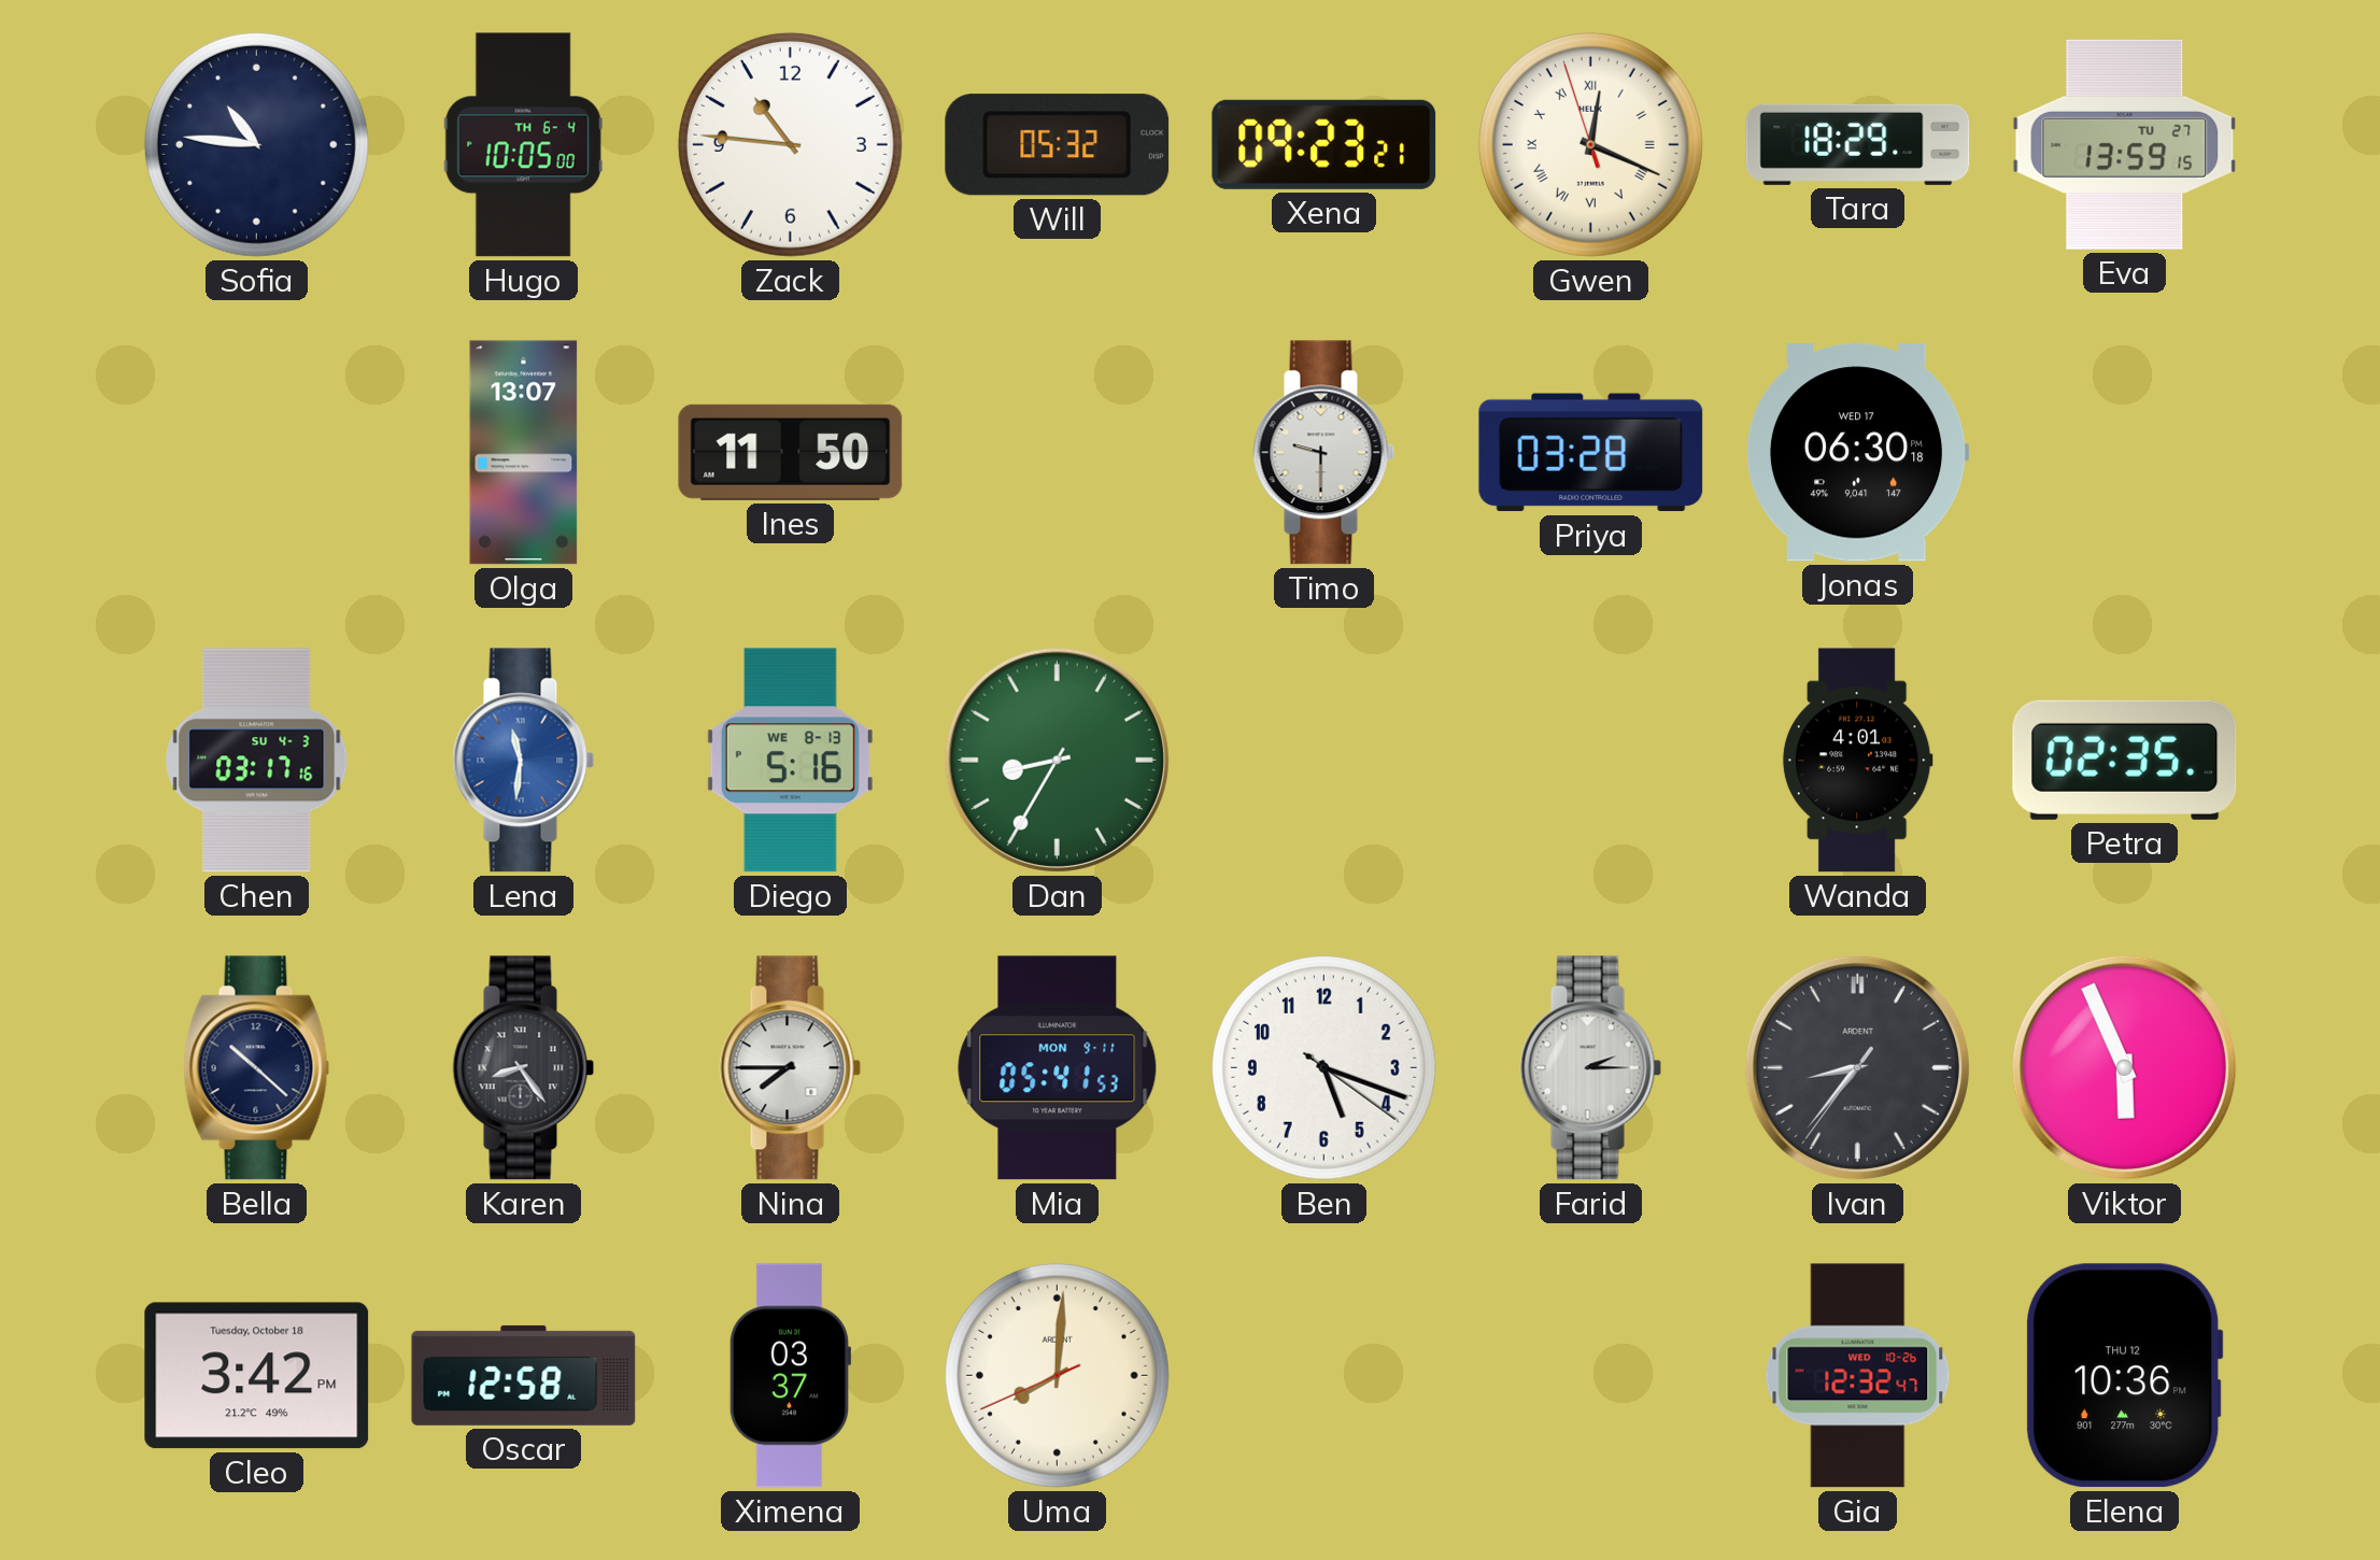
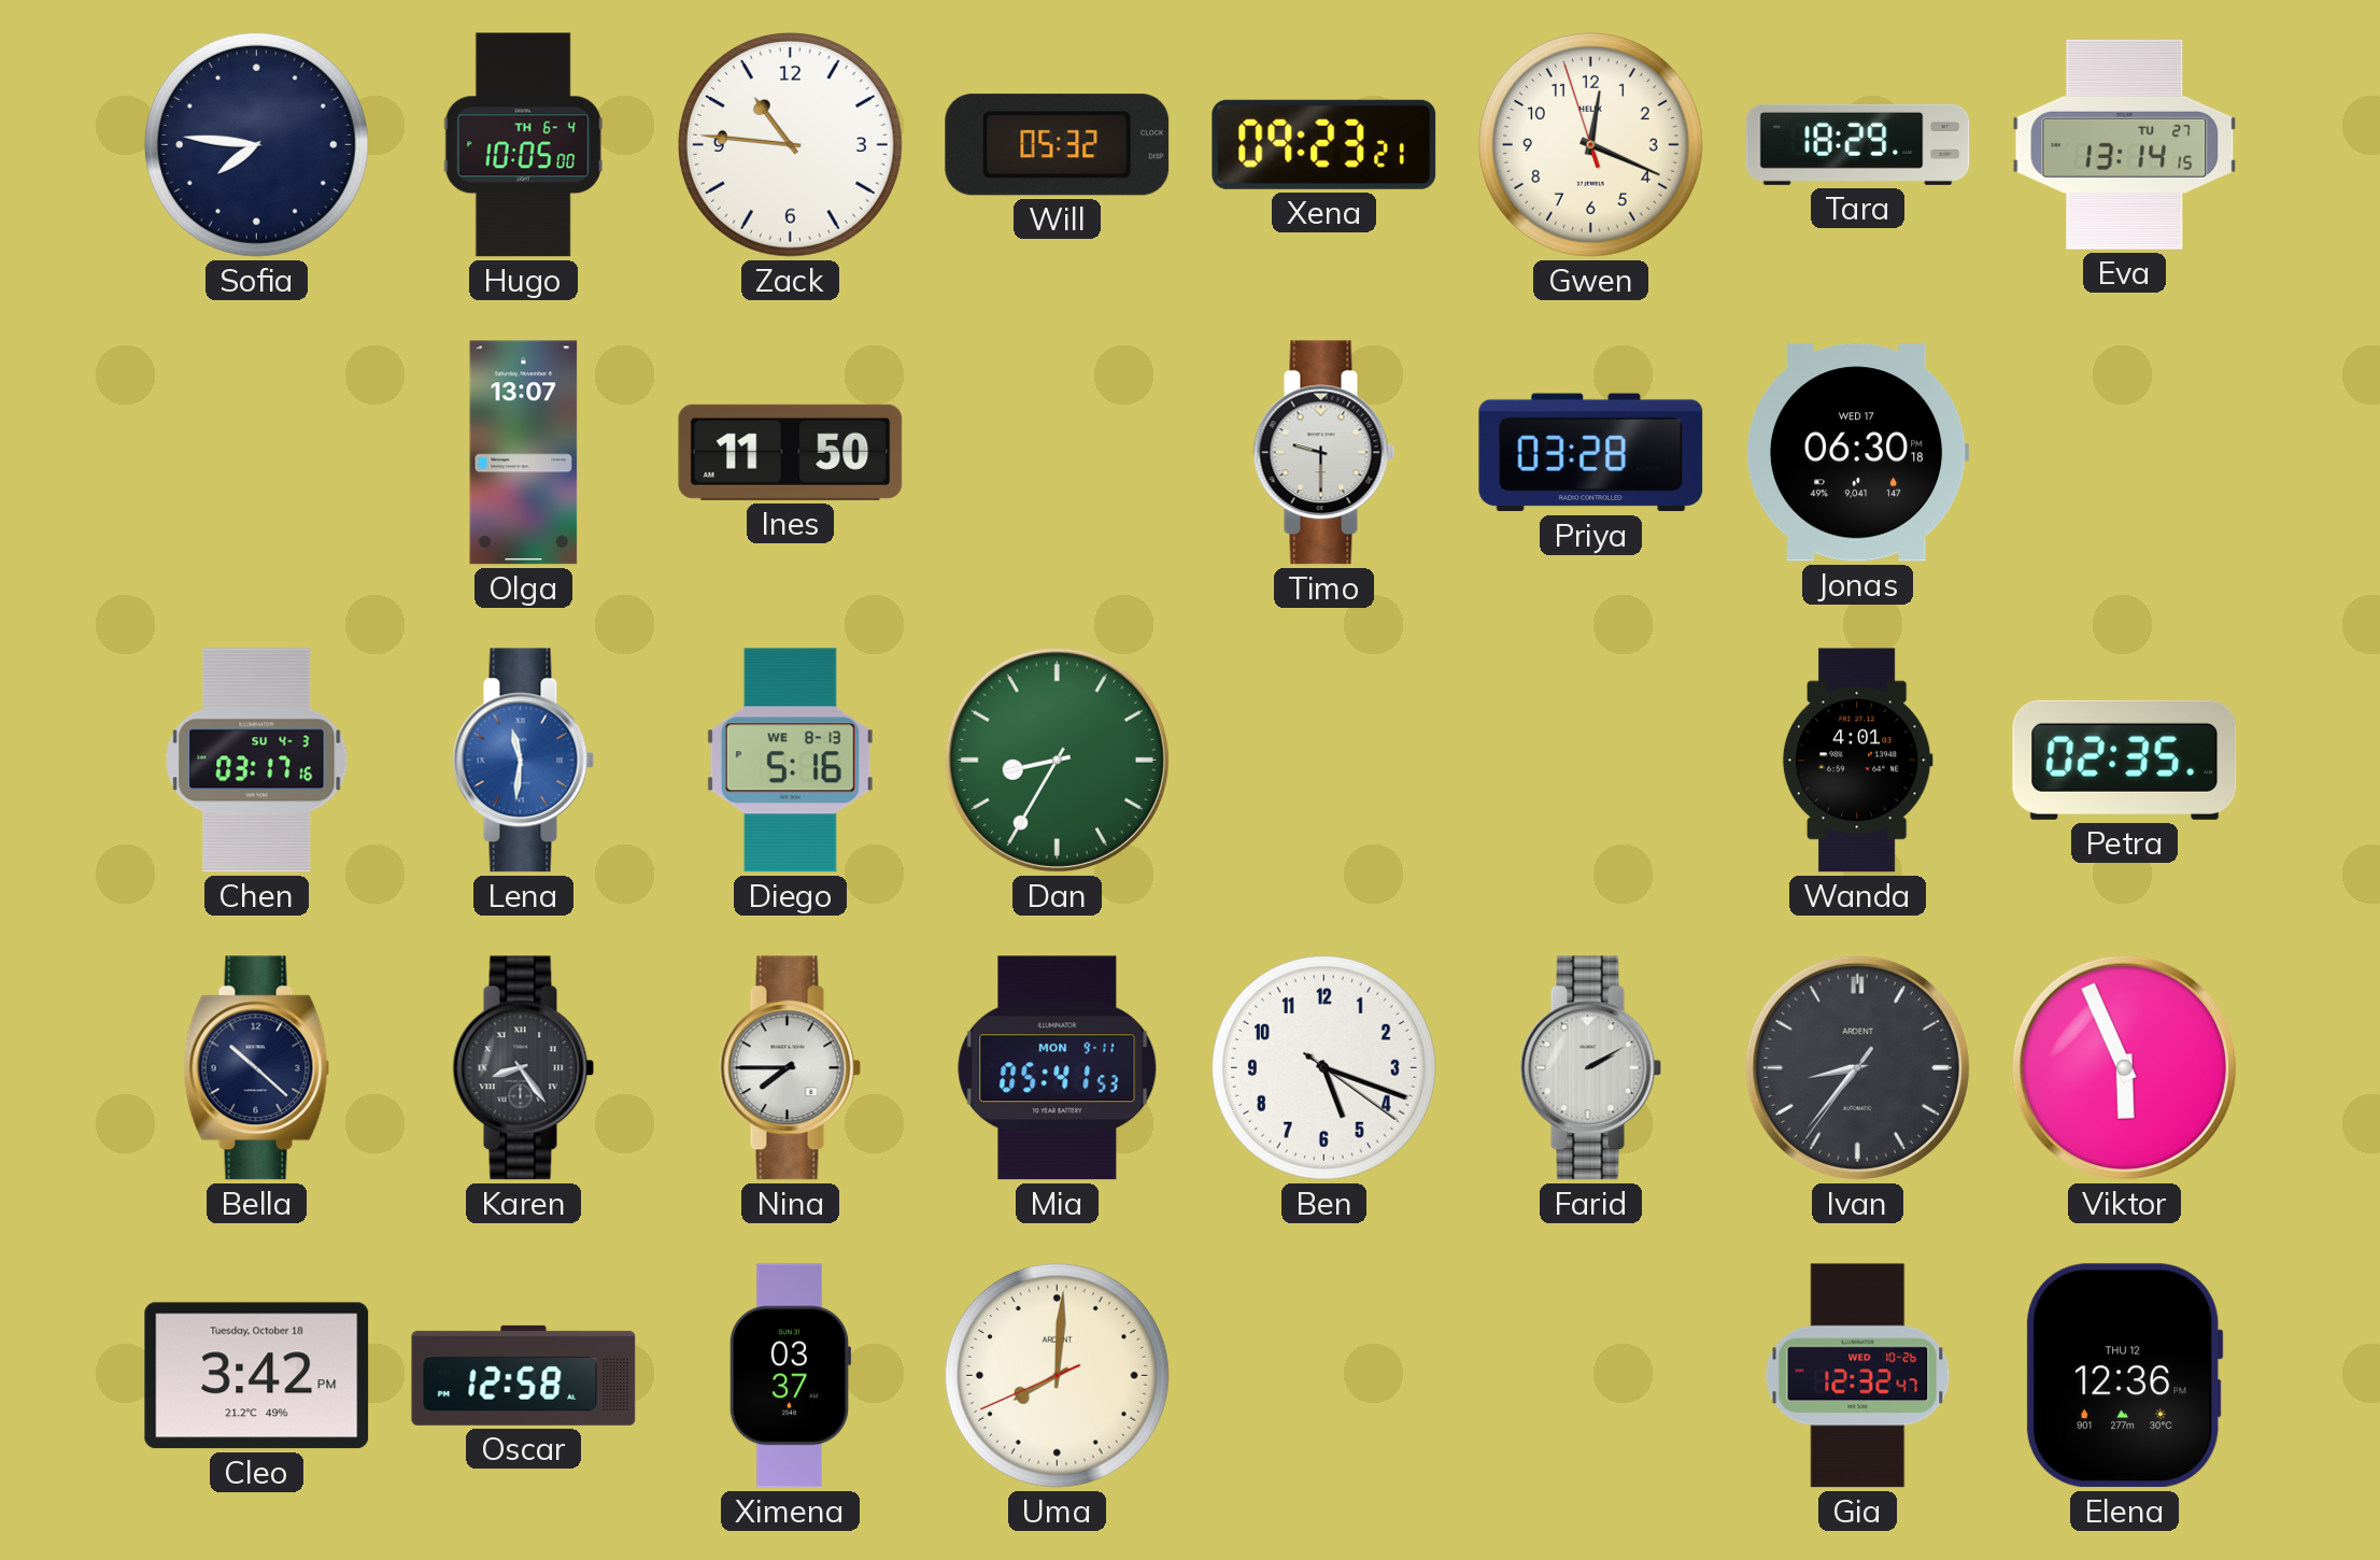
Sofia: 10:46 -> 7:46 (256, 144)
Gwen numerals: Roman -> Arabic (1590, 144)
Eva: 13:59 -> 13:14 (2125, 144)
Farid: 2:15 -> 2:10 (1591, 1068)
Elena: 10:36 -> 12:36 (2124, 1376)
